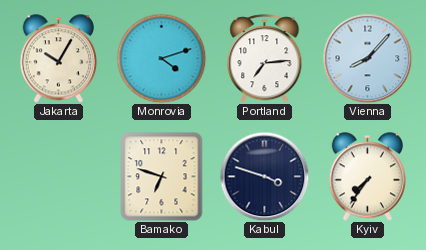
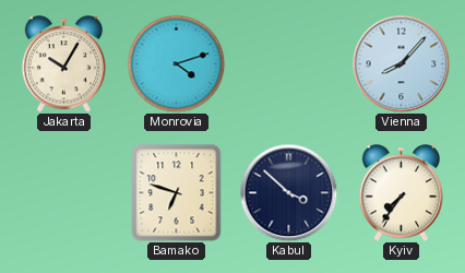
Portland: 7:14 -> none (265, 59)
Kabul: 3:48 -> 3:52 (288, 192)
